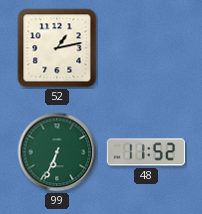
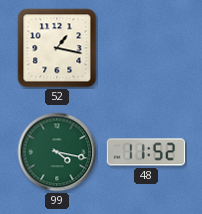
52: 1:13 -> 1:17 (57, 48)
99: 6:34 -> 4:17 (57, 152)
